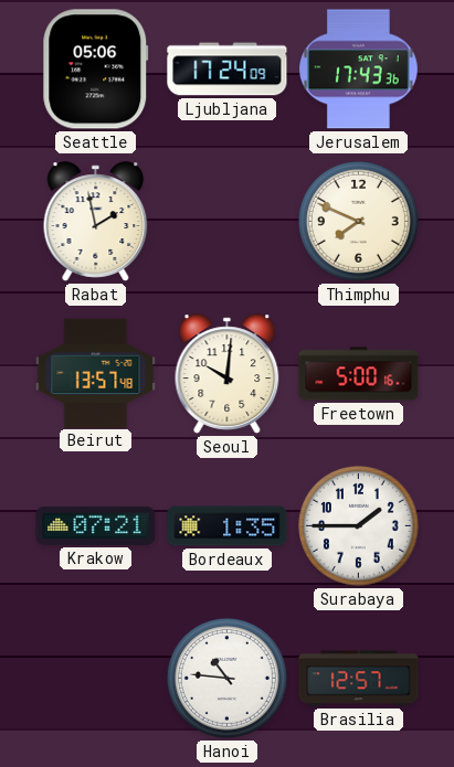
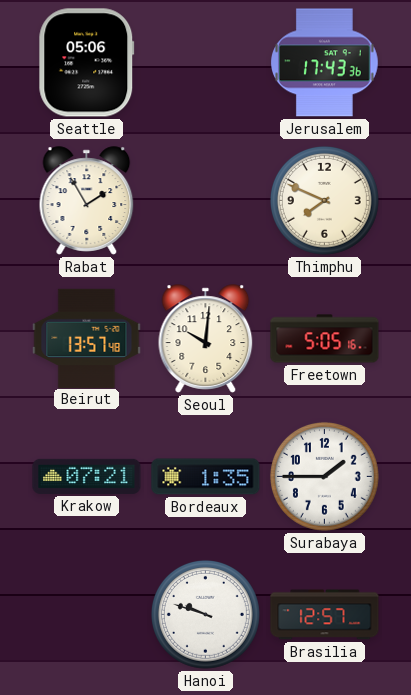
Ljubljana: 17:24 -> none (228, 70)
Rabat: 1:58 -> 1:55 (87, 201)
Freetown: 5:00 -> 5:05 (325, 339)
Hanoi: 10:46 -> 9:48 (205, 614)
